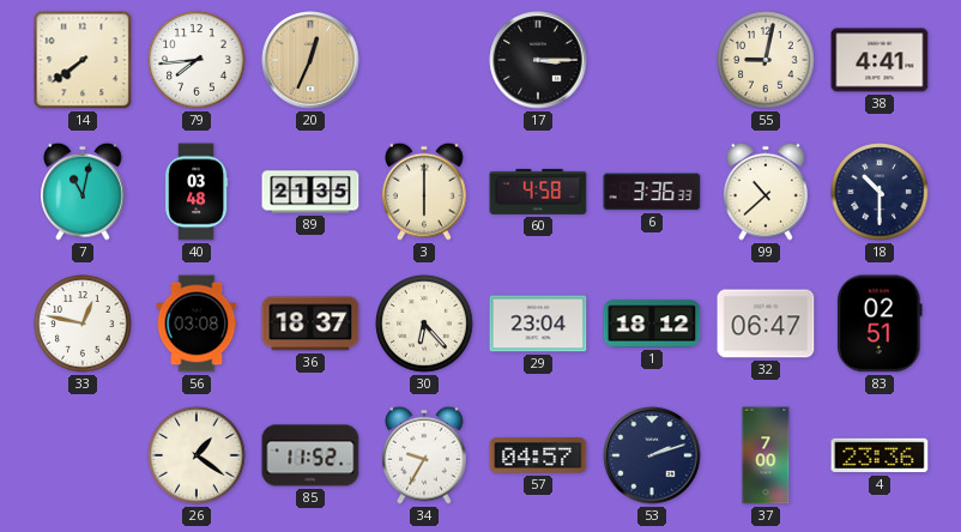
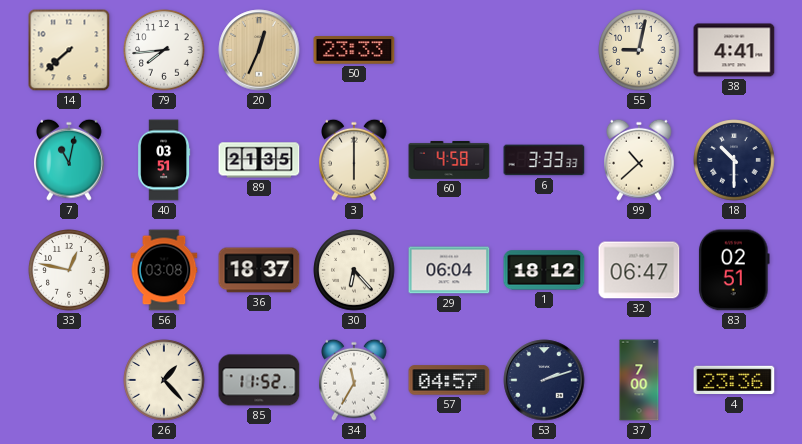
14: 7:39 -> 7:38 (69, 50)
50: none -> 23:33 (354, 50)
17: 3:15 -> none (538, 60)
40: 03:48 -> 03:51 (165, 160)
6: 3:36 -> 3:33 (544, 160)
29: 23:04 -> 06:04 (449, 270)
26: 1:21 -> 1:23 (164, 380)
34: 9:35 -> 11:35 (355, 380)
